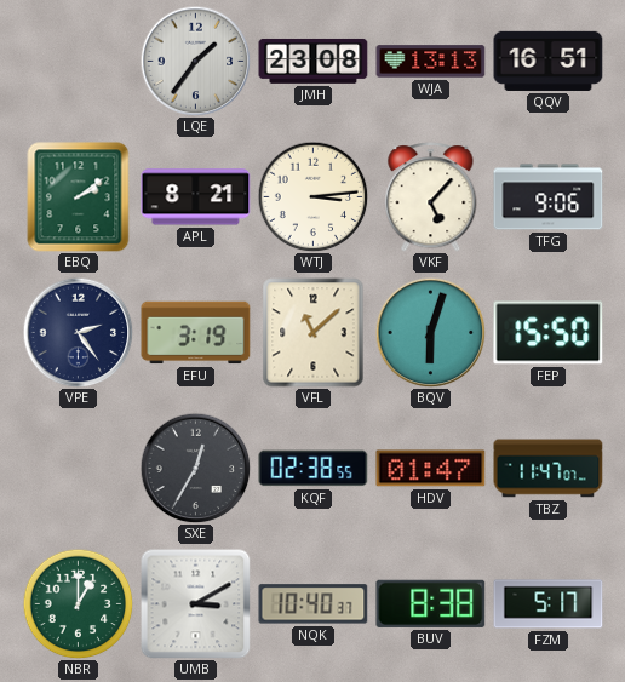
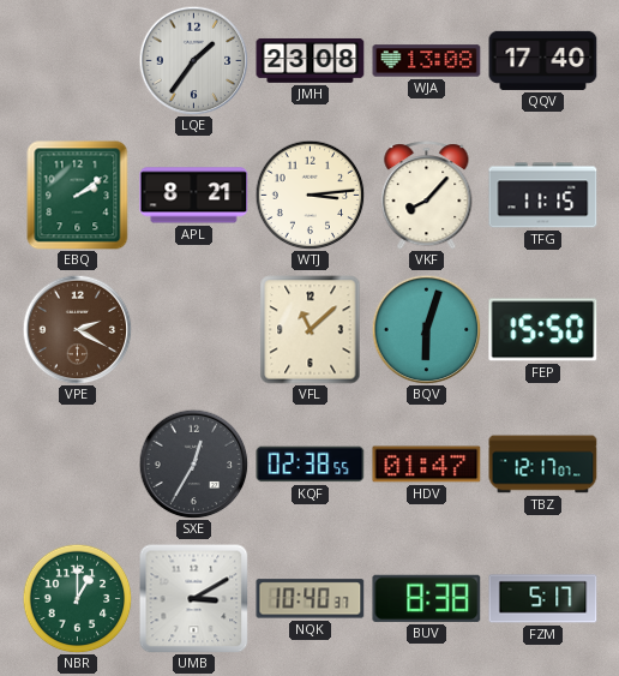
WJA: 13:13 -> 13:08 (427, 61)
QQV: 16:51 -> 17:40 (543, 60)
VKF: 5:07 -> 8:07 (427, 196)
TFG: 9:06 -> 11:15 (543, 196)
VPE: 2:24 -> 2:20 (77, 329)
VPE dial: navy -> brown (77, 329)
EFU: 3:19 -> none (196, 333)
TBZ: 11:47 -> 12:17 (543, 465)
